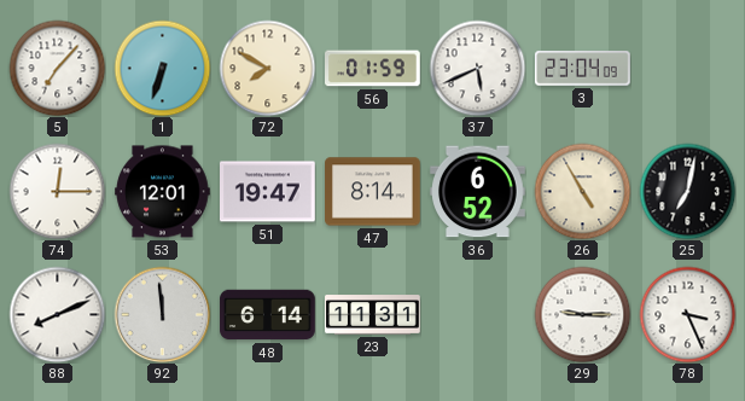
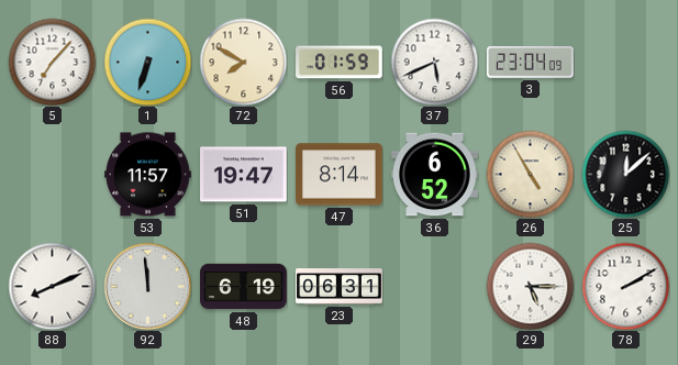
74: 12:15 -> none (57, 191)
53: 12:01 -> 11:57 (148, 175)
25: 7:02 -> 12:08 (625, 174)
48: 6:14 -> 6:19 (244, 287)
23: 11:31 -> 06:31 (340, 287)
29: 9:15 -> 5:15 (530, 286)
78: 3:26 -> 2:10 (625, 286)
